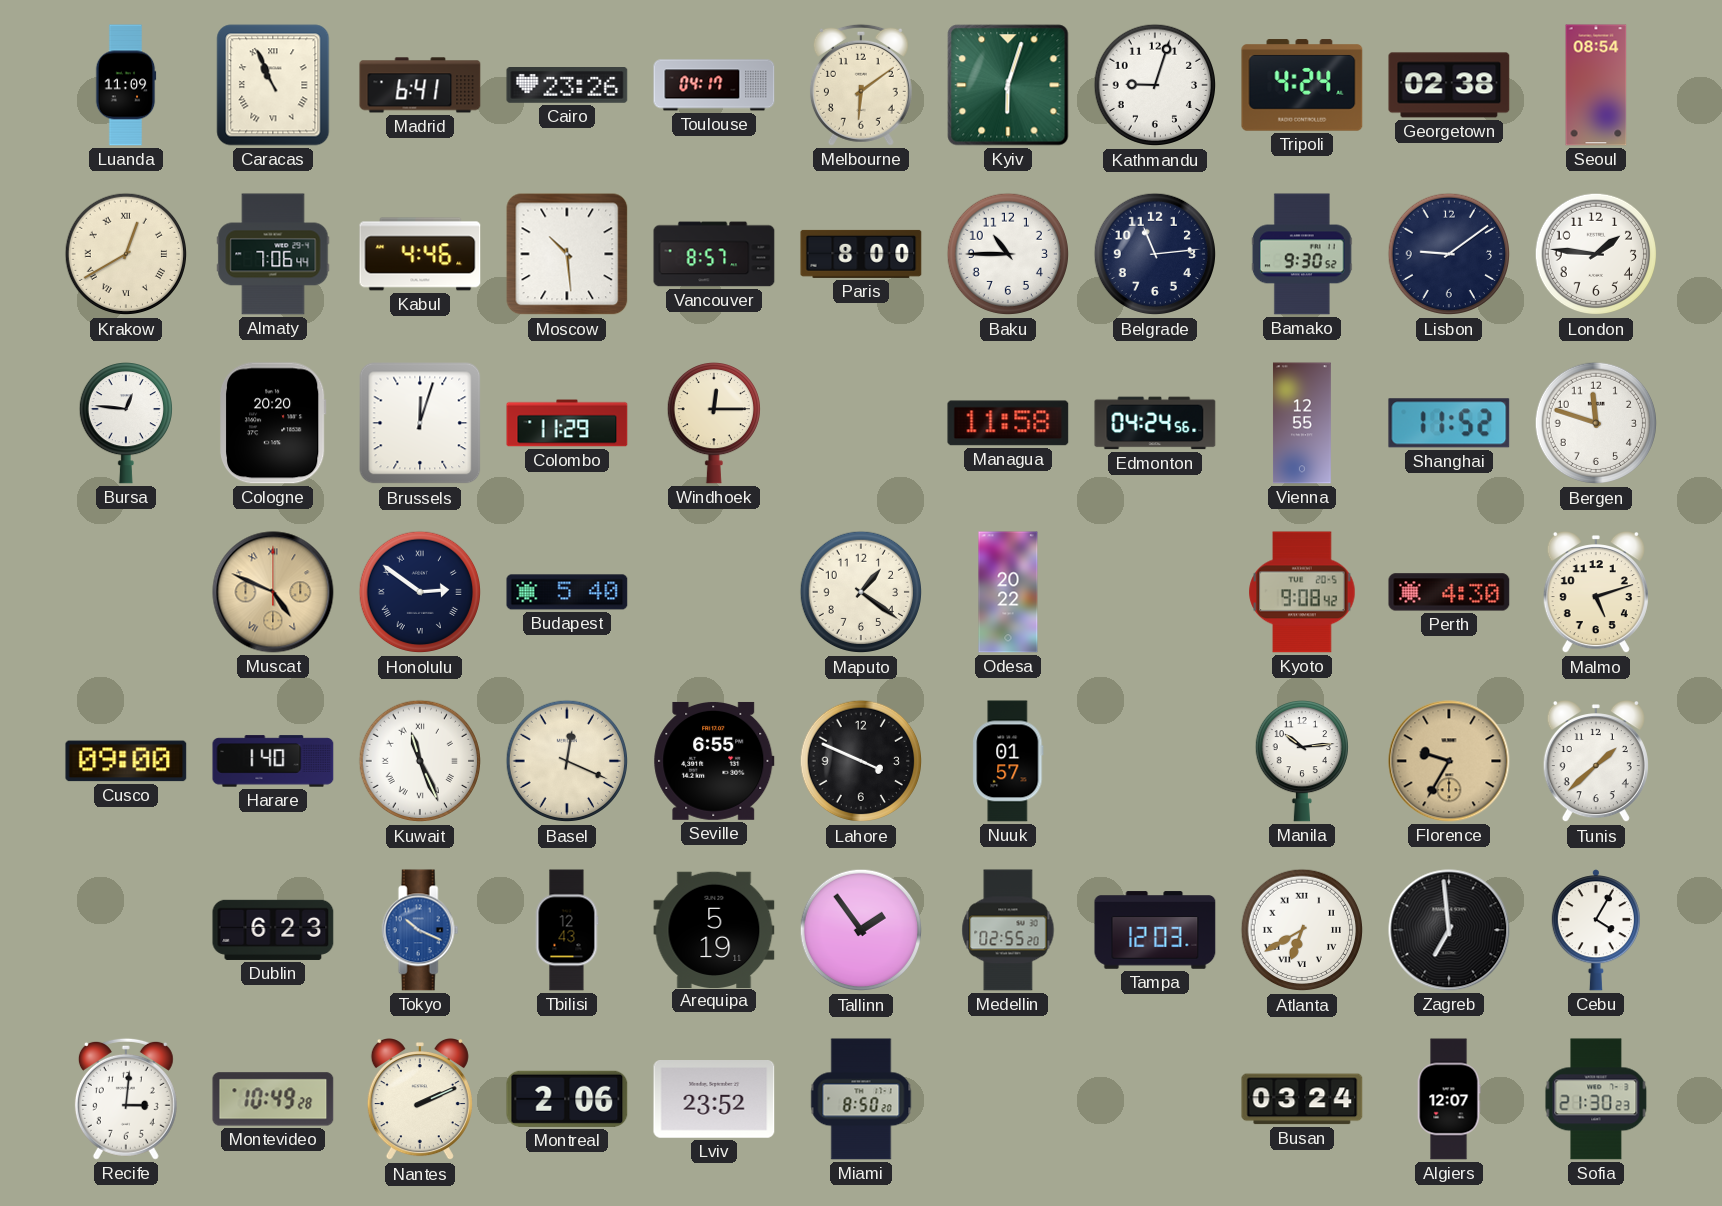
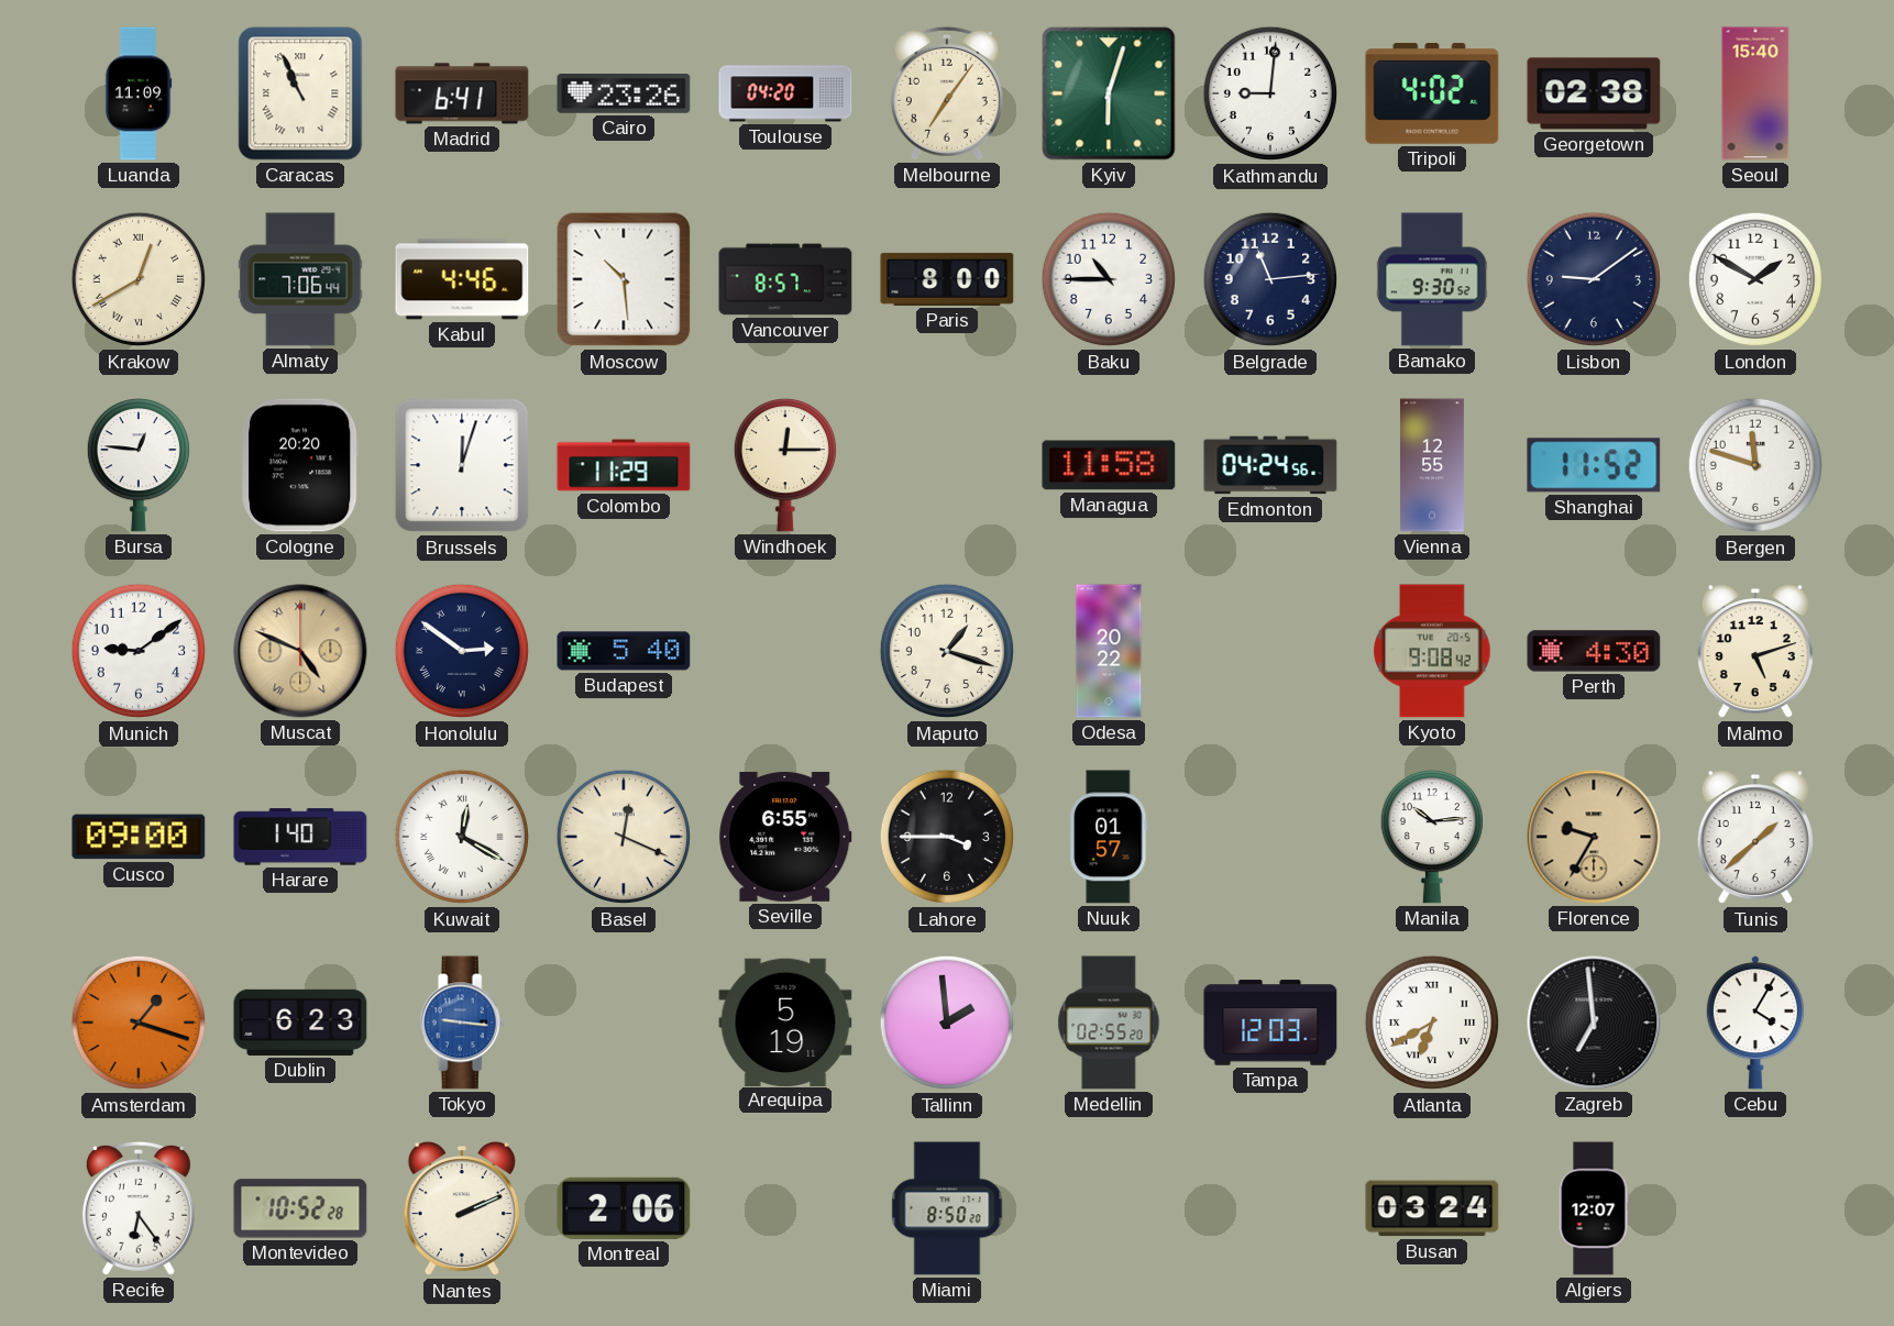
Toulouse: 04:17 -> 04:20 (785, 93)
Melbourne: 6:09 -> 7:06 (947, 93)
Kathmandu: 9:03 -> 9:01 (1270, 93)
Tripoli: 4:24 -> 4:02 (1432, 93)
Seoul: 08:54 -> 15:40 (1755, 93)
London: 1:46 -> 1:50 (1755, 279)
Munich: none -> 9:09 (139, 651)
Maputo: 1:21 -> 1:18 (947, 651)
Kuwait: 11:26 -> 12:20 (462, 837)
Lahore: 3:49 -> 3:45 (947, 837)
Amsterdam: none -> 1:18 (139, 1023)
Tokyo: 10:19 -> 9:16 (462, 1023)
Tbilisi: 12:43 -> none (567, 930)
Tallinn: 1:54 -> 1:59 (947, 1023)
Recife: 3:01 -> 6:24 (139, 1208)
Montevideo: 10:49 -> 10:52 (300, 1208)
Lviv: 23:52 -> none (714, 1100)
Sofia: 21:30 -> none (1596, 1099)
